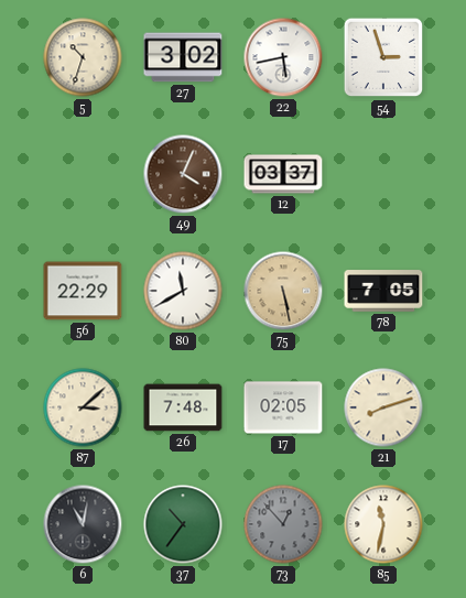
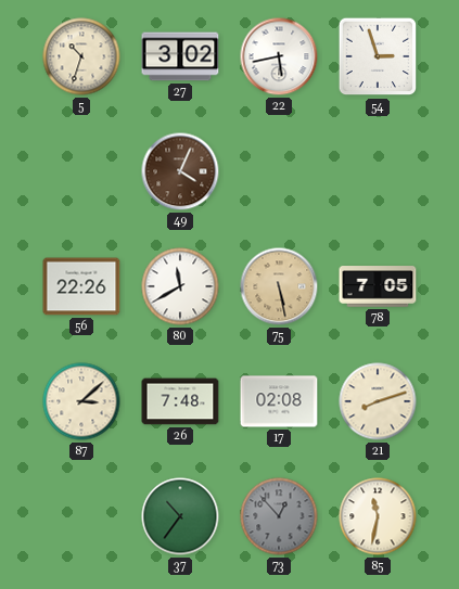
12: 03:37 -> none (283, 174)
56: 22:29 -> 22:26 (81, 286)
17: 02:05 -> 02:08 (279, 401)
6: 11:02 -> none (83, 524)
